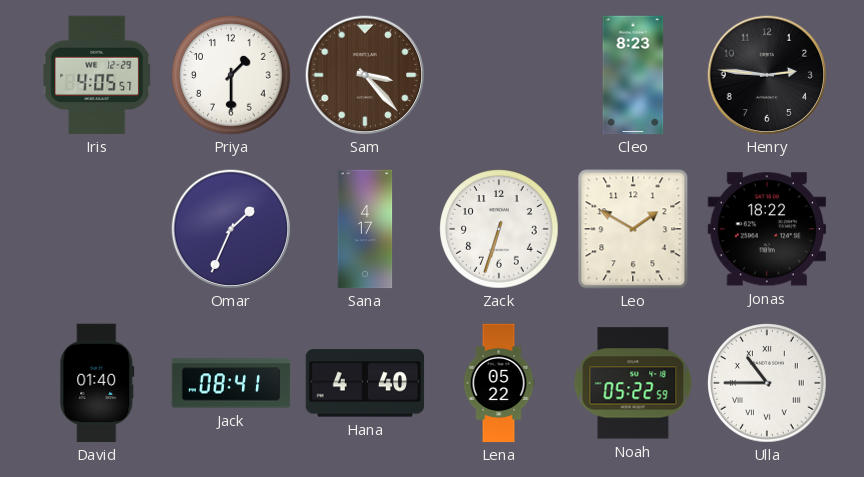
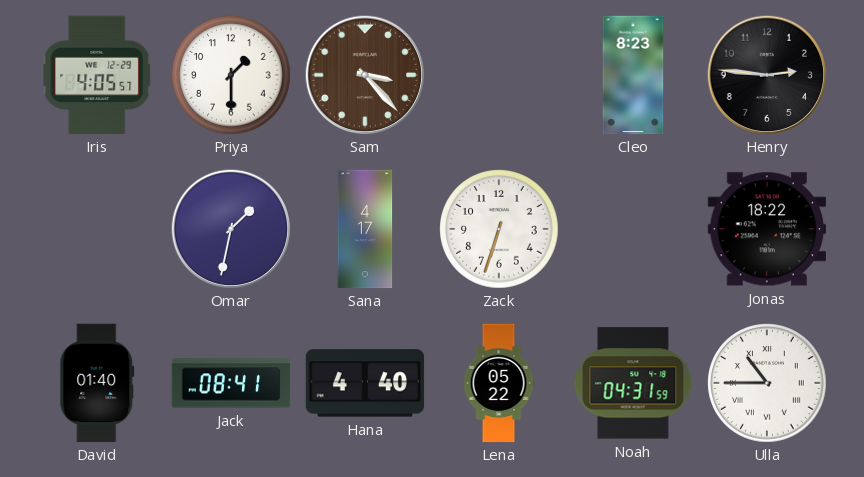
Omar: 1:34 -> 1:32 (231, 229)
Leo: 1:50 -> none (633, 229)
Noah: 05:22 -> 04:31 (633, 383)
